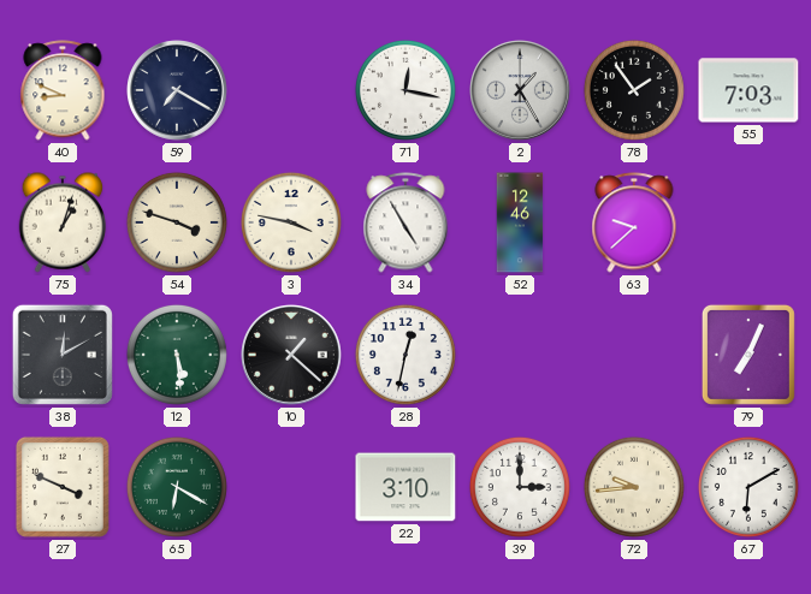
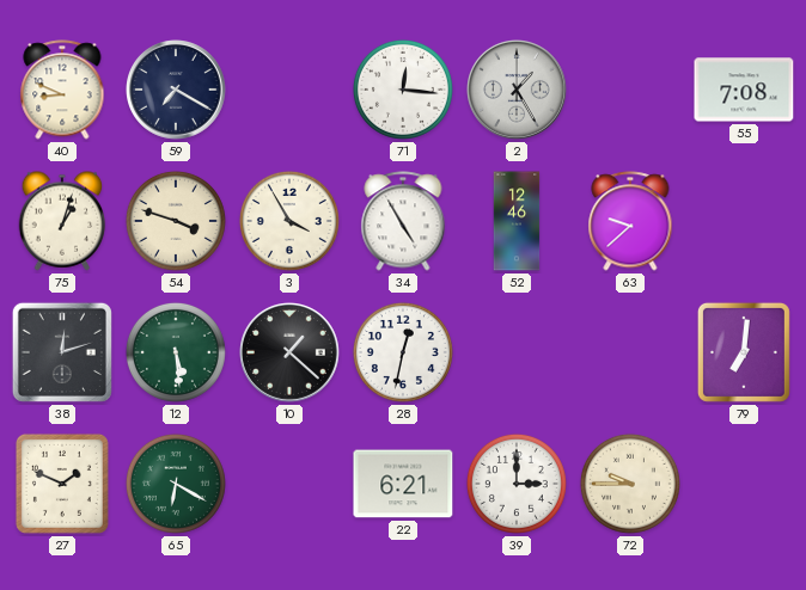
71: 12:17 -> 12:16 (403, 90)
78: 1:54 -> none (634, 90)
55: 7:03 -> 7:08 (744, 90)
3: 3:47 -> 3:55 (289, 221)
38: 12:10 -> 12:12 (62, 352)
79: 7:04 -> 7:01 (744, 352)
27: 3:49 -> 1:49 (62, 484)
22: 3:10 -> 6:21 (403, 484)
72: 9:44 -> 9:45 (630, 484)
67: 6:10 -> none (748, 487)
